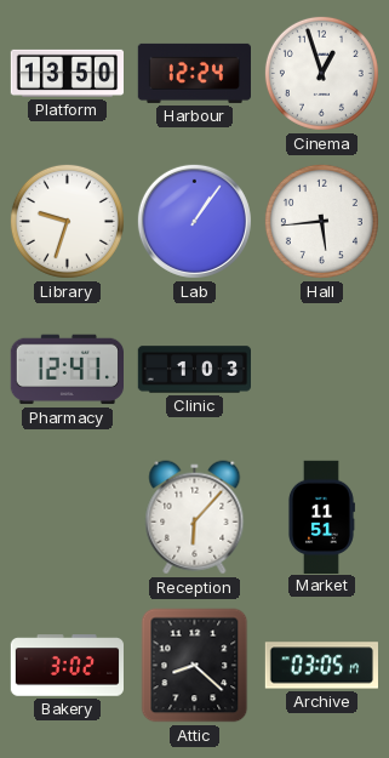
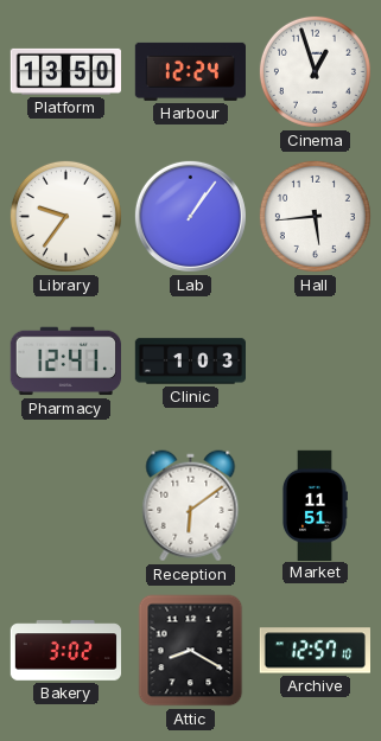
Library: 9:33 -> 9:36 (65, 216)
Reception: 6:07 -> 6:09 (191, 506)
Attic: 8:22 -> 8:20 (191, 651)
Archive: 03:05 -> 12:57 (315, 651)
